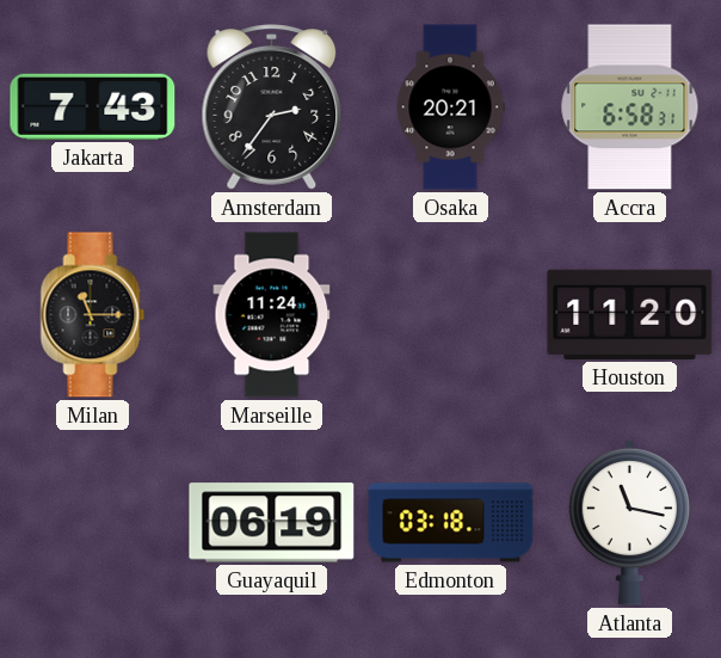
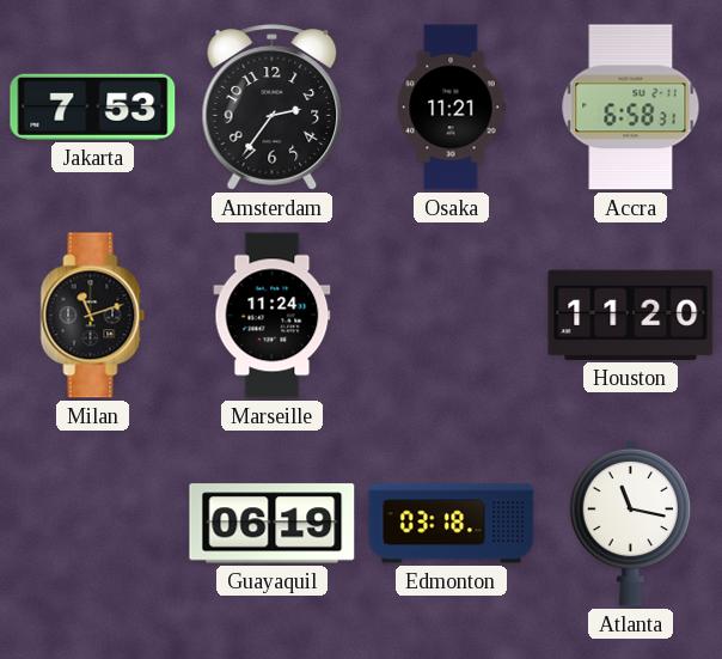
Jakarta: 7:43 -> 7:53 (93, 106)
Osaka: 20:21 -> 11:21 (451, 108)
Milan: 11:15 -> 11:12 (93, 316)
